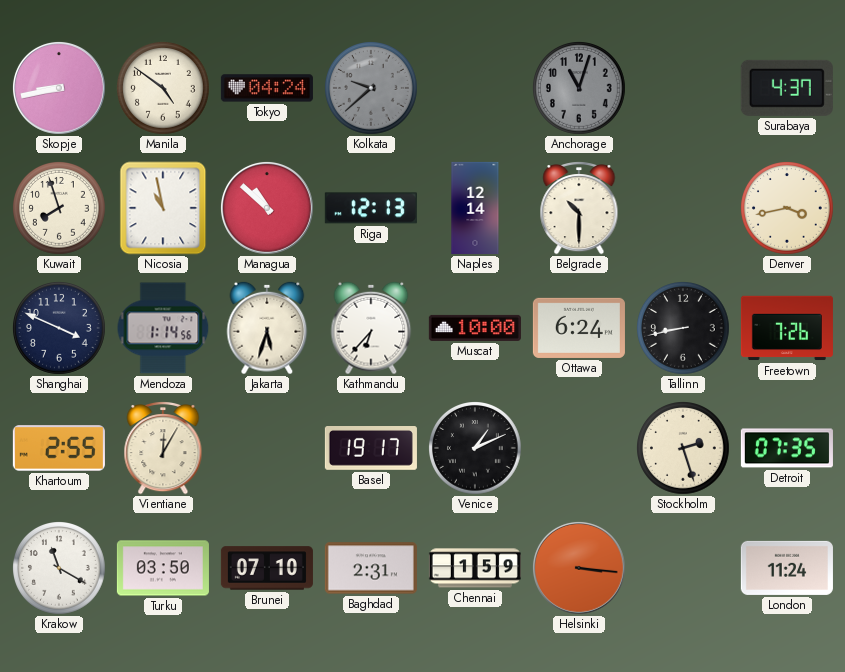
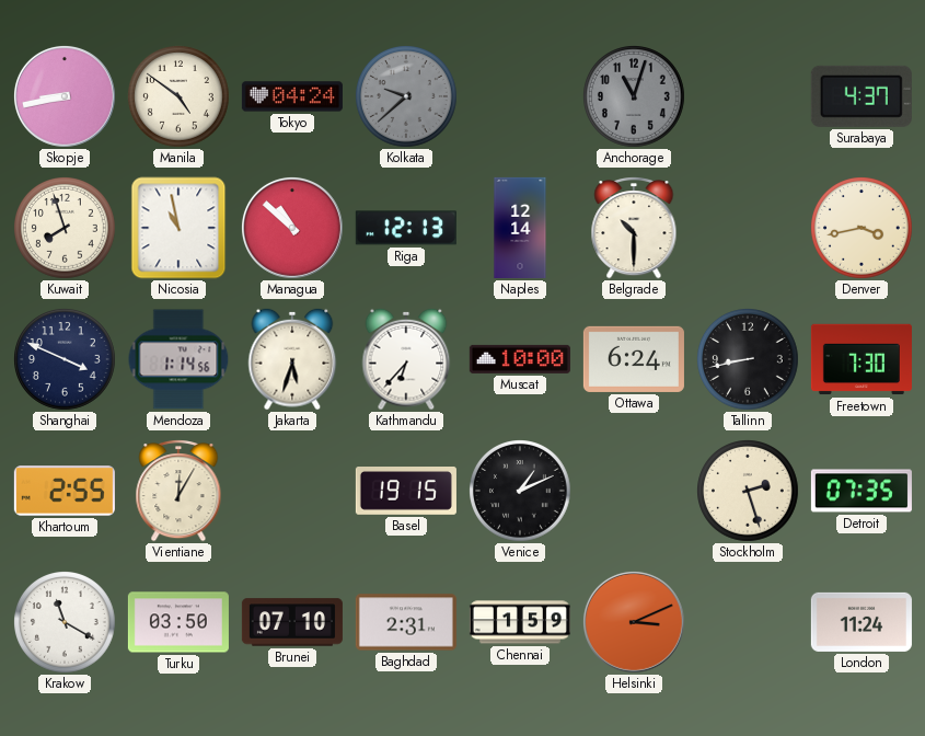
Freetown: 7:26 -> 7:30 (862, 359)
Basel: 19:17 -> 19:15 (406, 492)
Helsinki: 3:16 -> 3:11 (634, 622)
